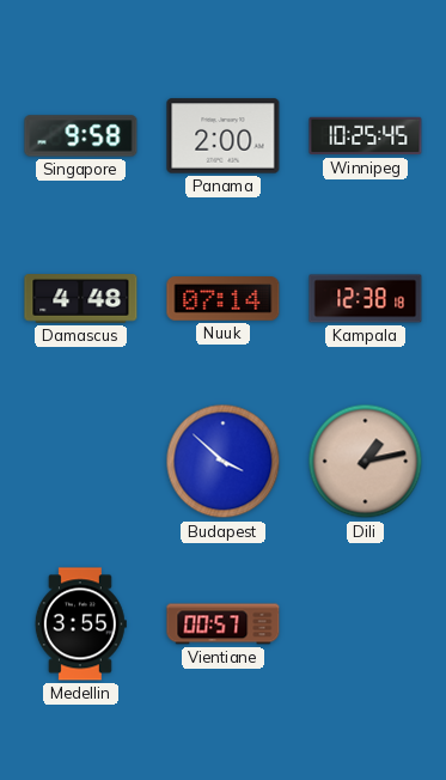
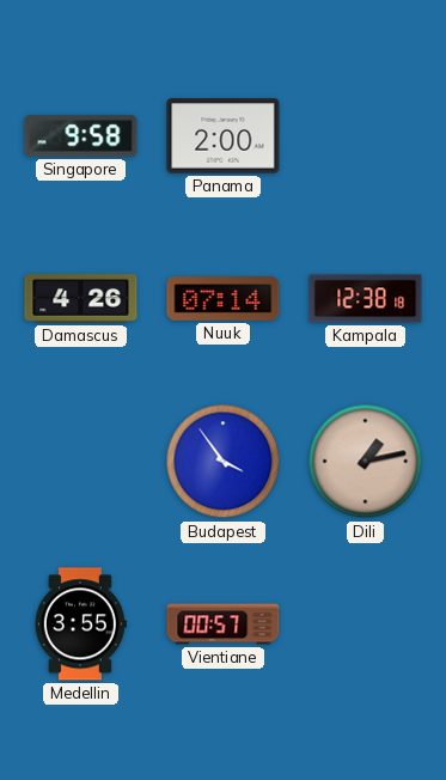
Winnipeg: 10:25 -> none (366, 136)
Damascus: 4:48 -> 4:26 (81, 299)
Budapest: 3:52 -> 3:54 (224, 462)
